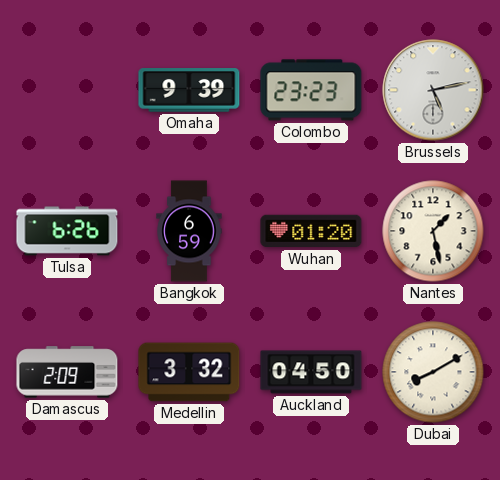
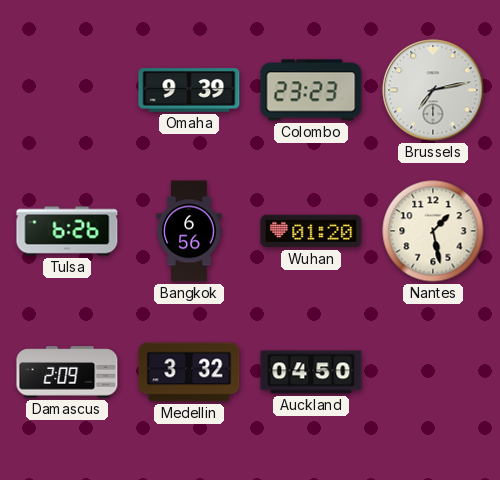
Brussels: 5:13 -> 7:13 (433, 90)
Bangkok: 6:59 -> 6:56 (189, 231)
Dubai: 8:10 -> none (433, 372)
